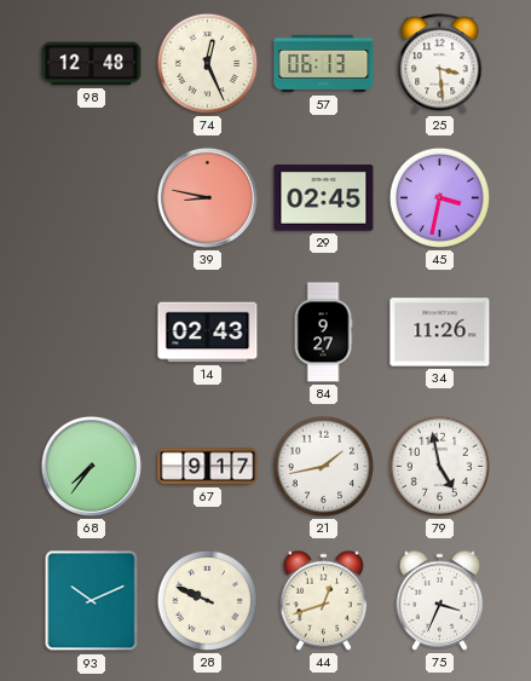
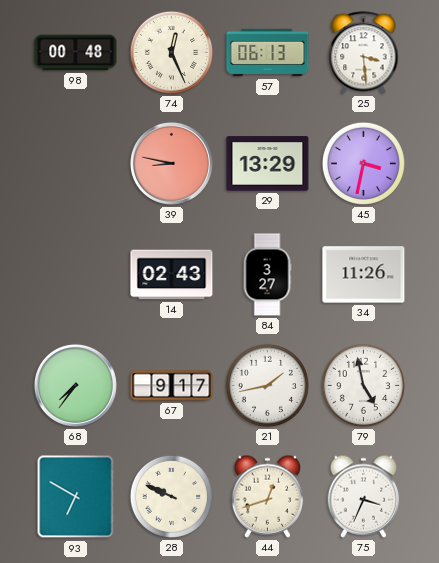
98: 12:48 -> 00:48 (76, 53)
29: 02:45 -> 13:29 (268, 164)
84: 9:27 -> 3:27 (267, 275)
93: 10:11 -> 6:50 (76, 497)
